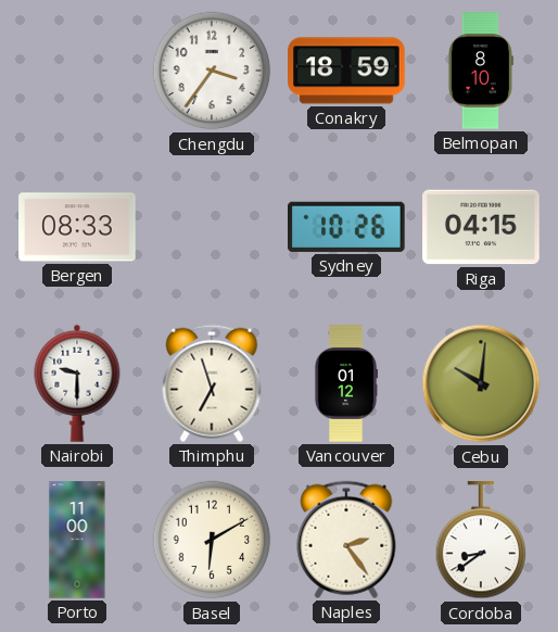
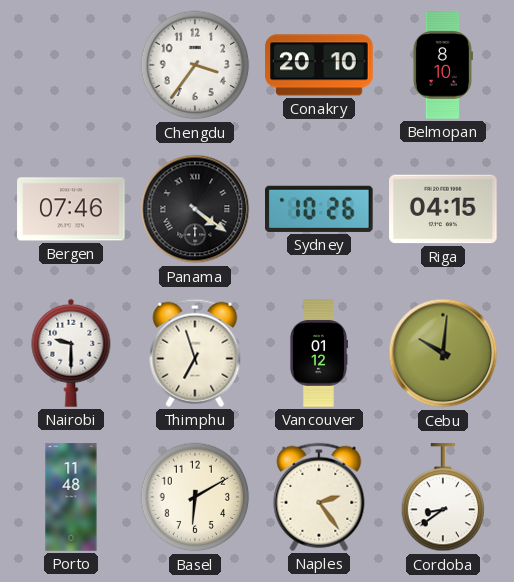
Conakry: 18:59 -> 20:10 (319, 65)
Bergen: 08:33 -> 07:46 (71, 209)
Panama: none -> 4:21 (195, 209)
Porto: 11:00 -> 11:48 (71, 497)
